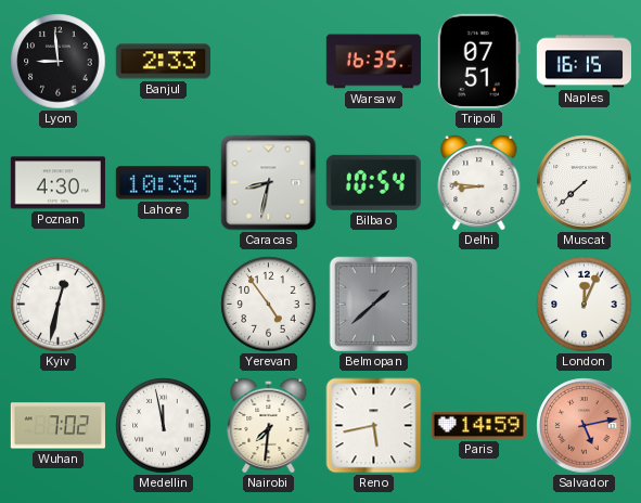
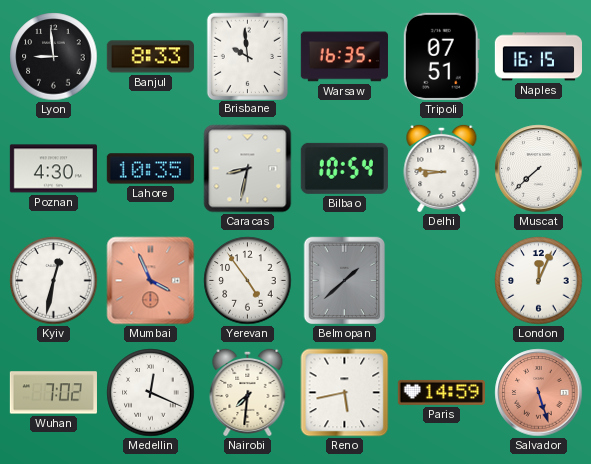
Banjul: 2:33 -> 8:33 (150, 57)
Brisbane: none -> 9:59 (247, 56)
Mumbai: none -> 3:56 (151, 281)
Medellin: 11:58 -> 12:19 (151, 393)
Salvador: 5:13 -> 5:27 (539, 393)
